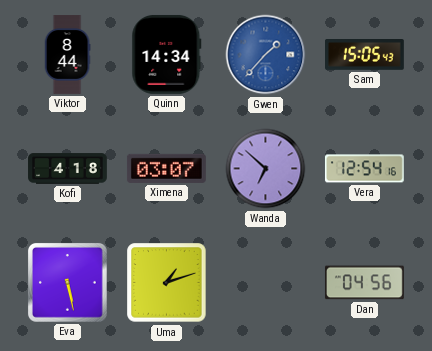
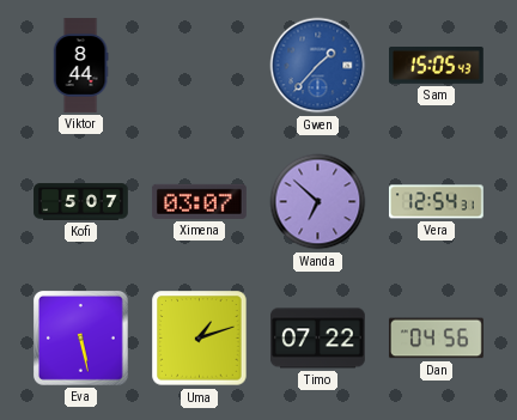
Quinn: 14:34 -> none (167, 54)
Kofi: 4:18 -> 5:07 (81, 202)
Vera: 12:54:16 -> 12:54:31 (436, 202)
Timo: none -> 07:22 (318, 339)
